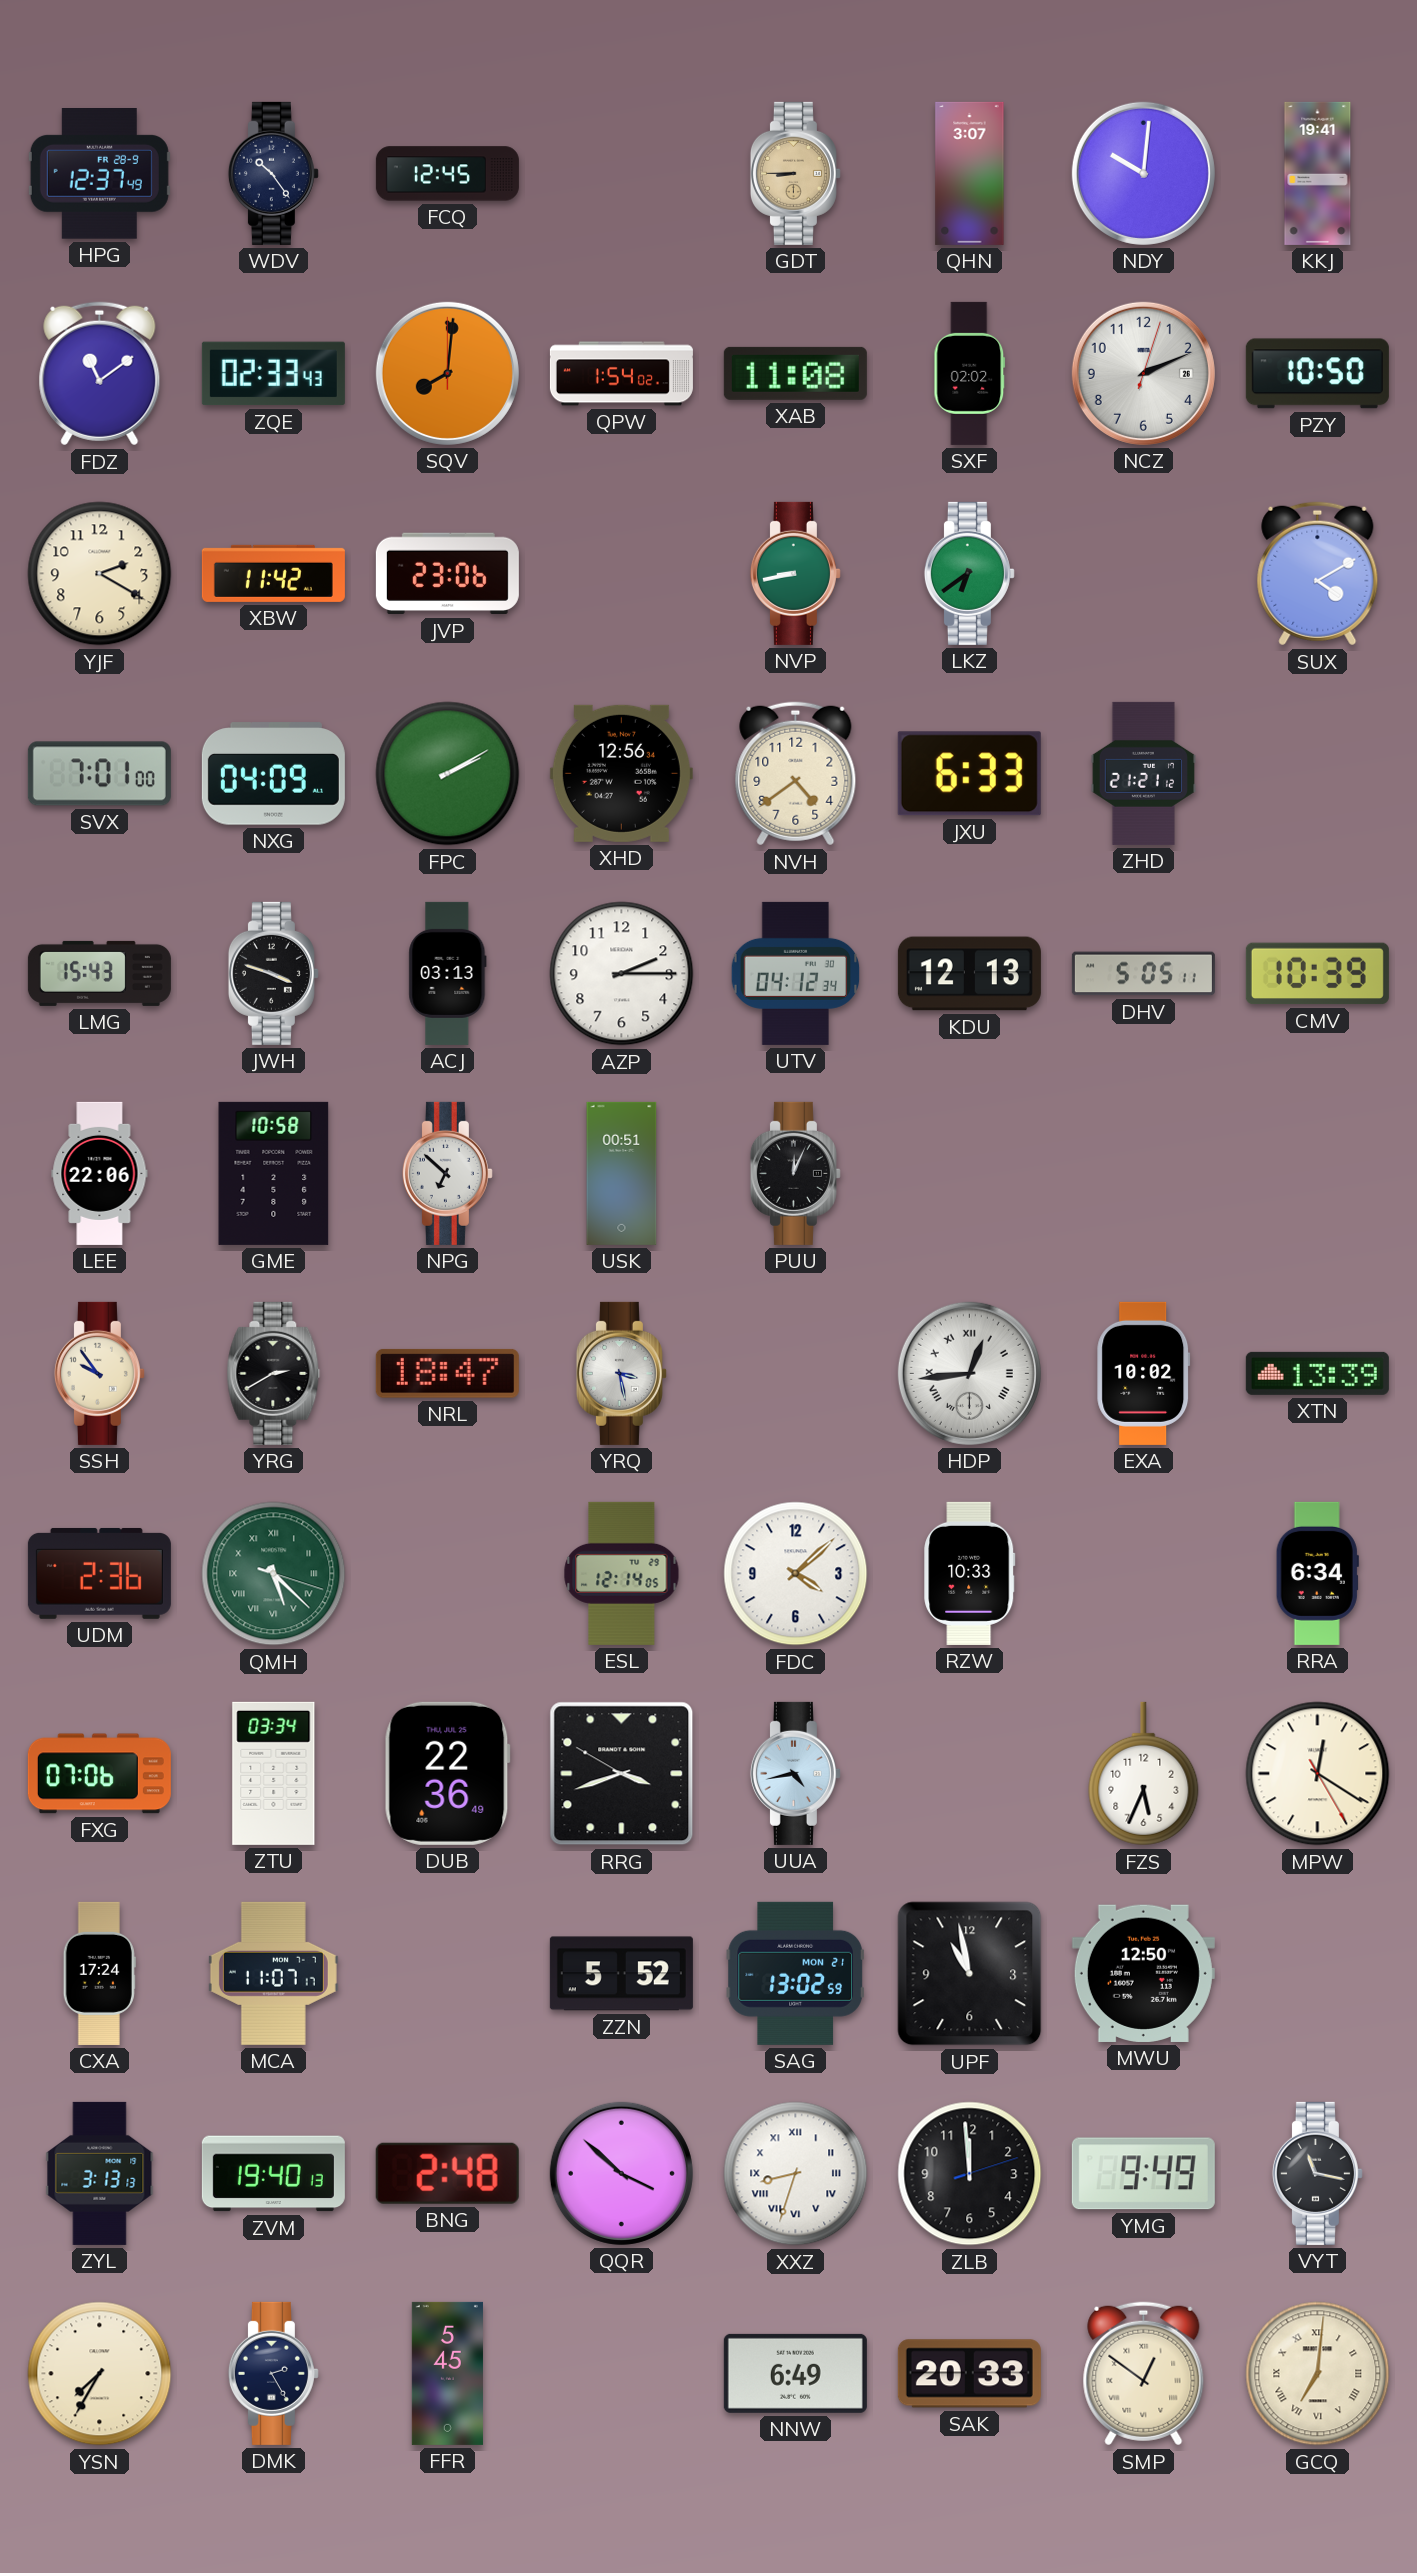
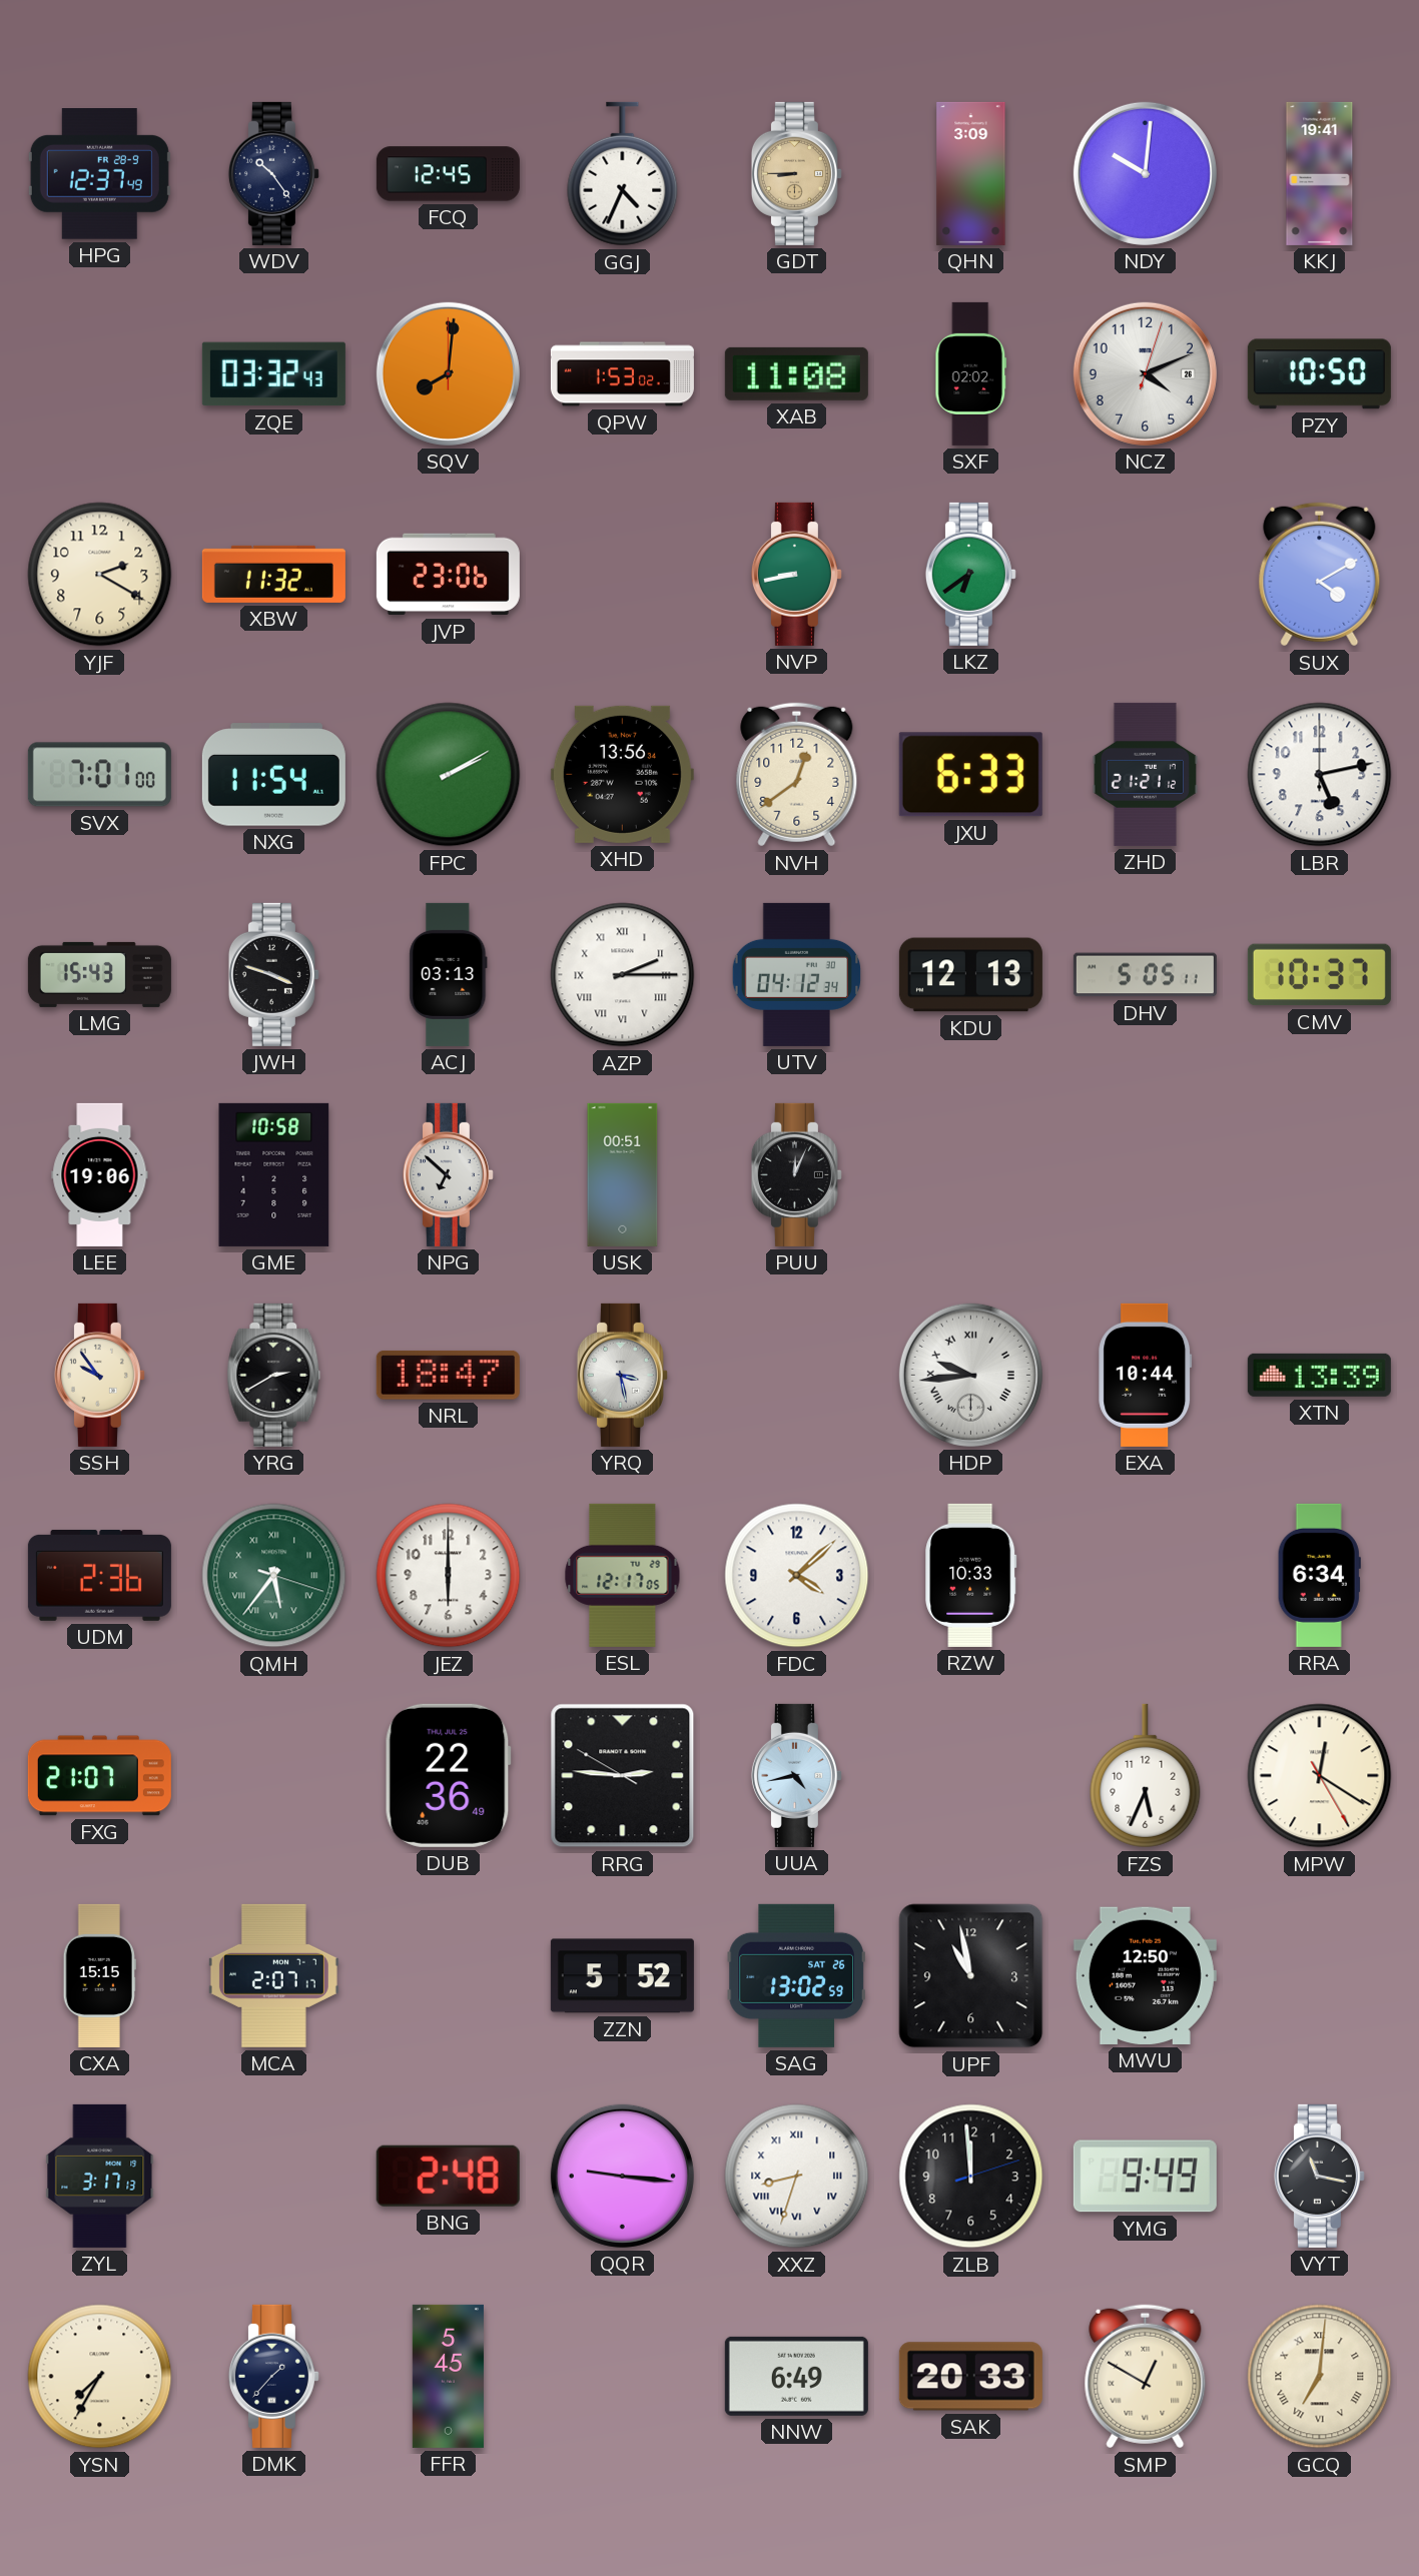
GGJ: none -> 4:34 (623, 174)
QHN: 3:07 -> 3:09 (971, 173)
FDZ: 11:09 -> none (100, 374)
ZQE: 02:33 -> 03:32 (273, 374)
QPW: 1:54 -> 1:53 (622, 374)
NCZ: 2:11 -> 4:11 (1145, 373)
XBW: 11:42 -> 11:32 (273, 574)
NXG: 04:09 -> 11:54 (273, 775)
XHD: 12:56 -> 13:56 (622, 774)
NVH: 4:39 -> 12:39 (797, 775)
LBR: none -> 5:13 (1320, 775)
AZP numerals: Arabic -> Roman (623, 975)
CMV: 10:39 -> 10:37 (1319, 975)
LEE: 22:06 -> 19:06 (100, 1174)
HDP: 12:44 -> 9:44 (970, 1375)
EXA: 10:02 -> 10:44 (1146, 1375)
QMH: 5:22 -> 5:36 (274, 1576)
JEZ: none -> 6:00 (449, 1576)
ESL: 12:14 -> 12:17 (623, 1575)
FXG: 07:06 -> 21:07 (99, 1776)
ZTU: 03:34 -> none (274, 1773)
RRG: 3:41 -> 2:45 (623, 1776)
CXA: 17:24 -> 15:15 (99, 1975)
MCA: 11:07 -> 2:07 (273, 1975)
SAG date: MON 21 -> SAT 26 (796, 1975)
ZYL: 3:13 -> 3:17 (100, 2176)
ZVM: 19:40 -> none (273, 2174)
QQR: 3:52 -> 9:16 (622, 2176)
DMK: 2:25 -> 1:37 (273, 2376)
SMP: 12:51 -> 12:50 (1146, 2377)
